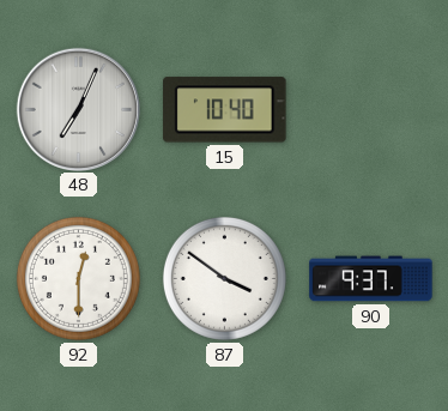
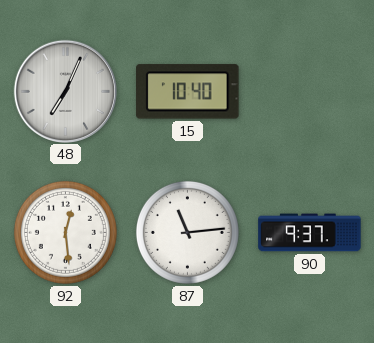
92: 12:30 -> 12:29 (65, 232)
87: 3:51 -> 11:14 (187, 232)
